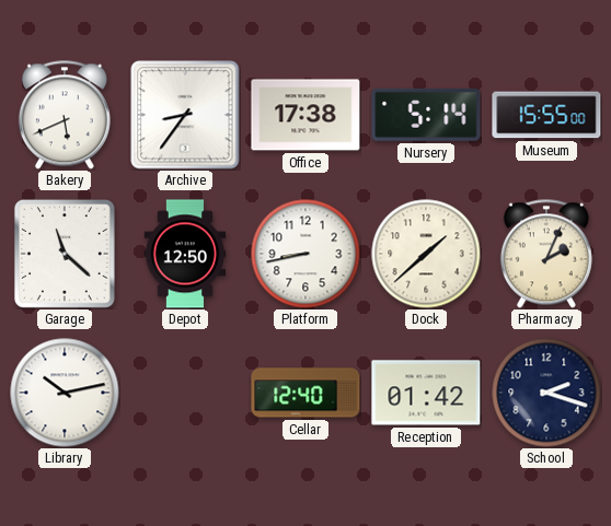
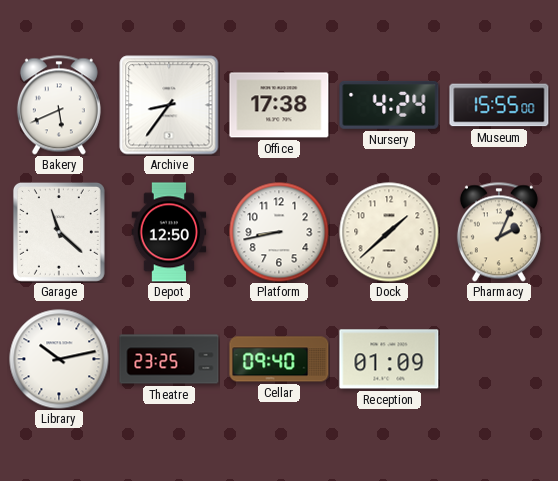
Nursery: 5:14 -> 4:24 (389, 105)
Theatre: none -> 23:25 (169, 359)
Cellar: 12:40 -> 09:40 (279, 359)
Reception: 01:42 -> 01:09 (389, 359)
School: 2:18 -> none (546, 393)
